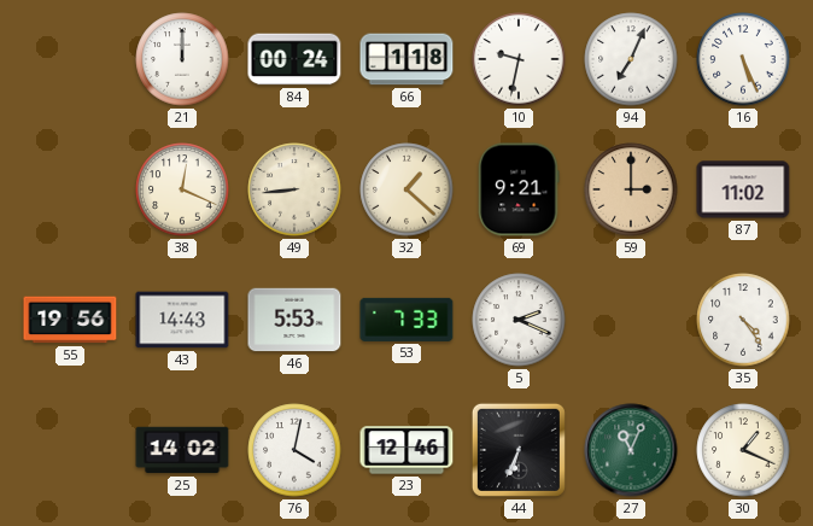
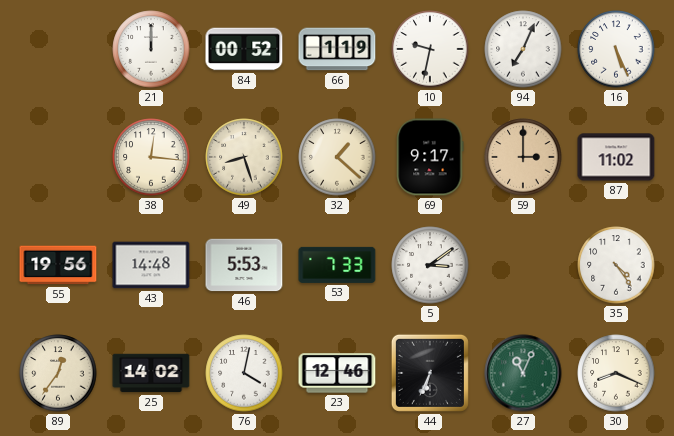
84: 00:24 -> 00:52 (244, 49)
66: 1:18 -> 1:19 (337, 49)
38: 12:19 -> 12:16 (151, 157)
49: 8:44 -> 8:27 (244, 157)
69: 9:21 -> 9:17 (430, 157)
43: 14:43 -> 14:48 (151, 265)
5: 2:19 -> 3:09 (430, 265)
89: none -> 12:36 (58, 373)
30: 1:19 -> 8:19 (616, 373)
